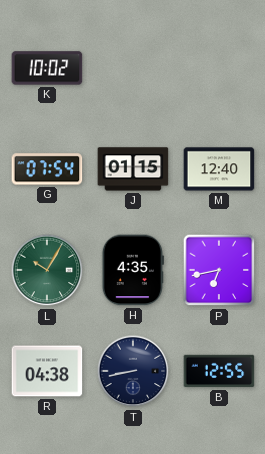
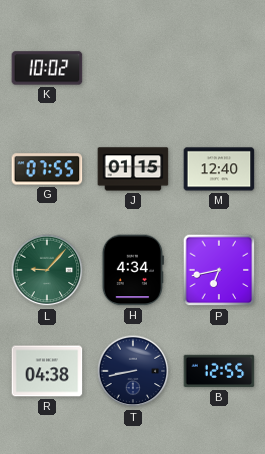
G: 07:54 -> 07:55 (47, 169)
L: 10:05 -> 9:07 (47, 270)
H: 4:35 -> 4:34 (133, 270)
